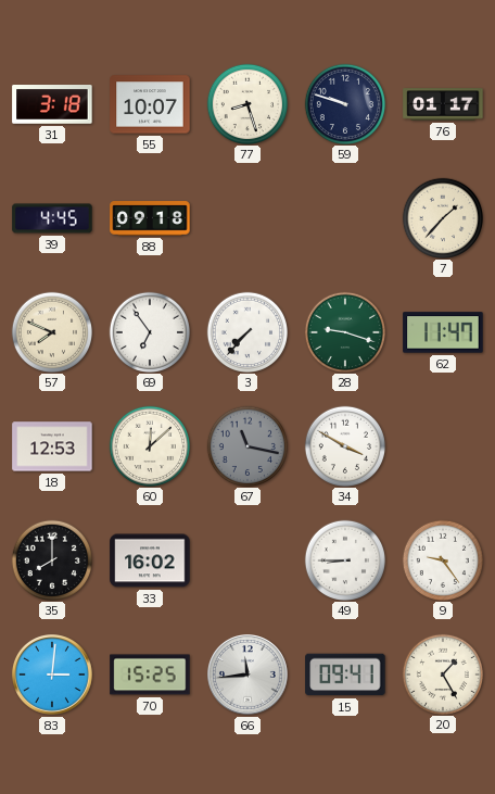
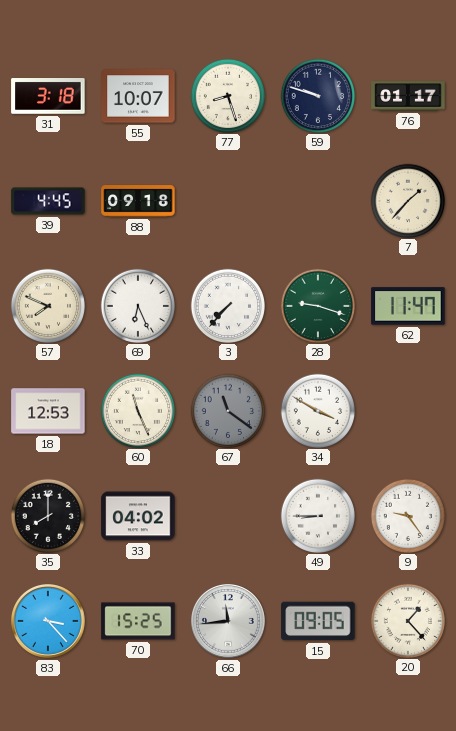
69: 6:54 -> 6:26 (137, 305)
60: 12:08 -> 11:26 (137, 410)
67: 11:17 -> 11:21 (227, 410)
33: 16:02 -> 04:02 (138, 516)
83: 3:01 -> 3:23 (49, 622)
15: 09:41 -> 09:05 (318, 621)
20: 1:25 -> 1:23 (407, 620)
